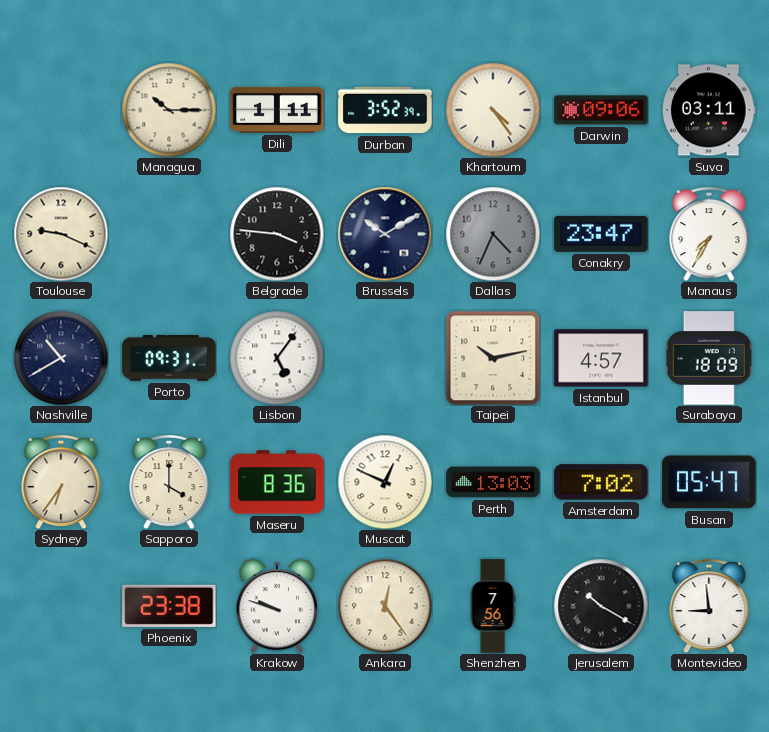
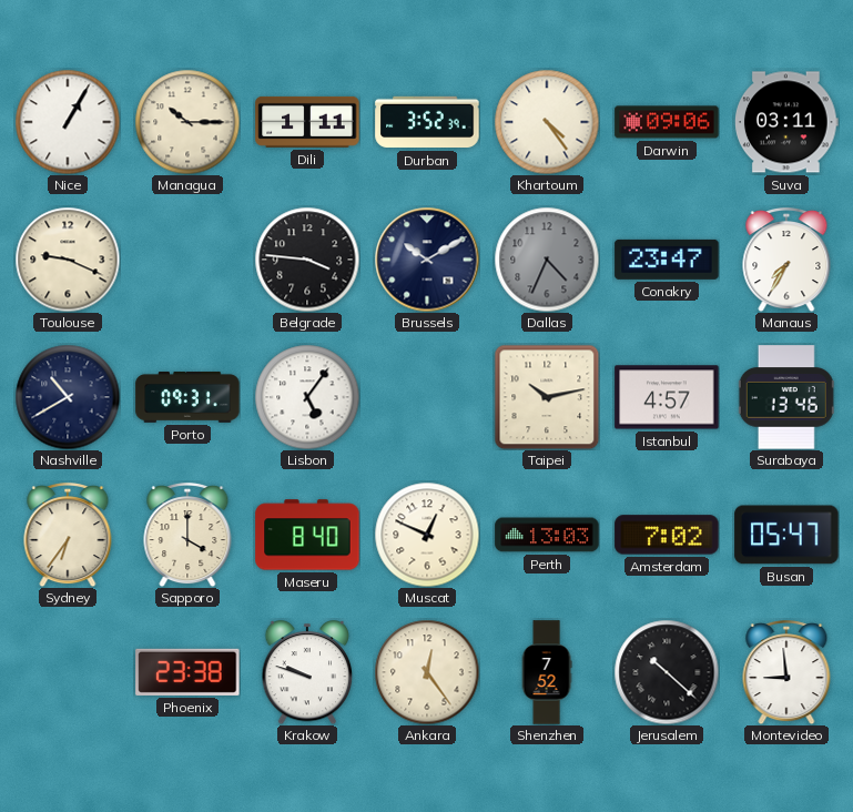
Nice: none -> 1:05 (68, 122)
Surabaya: 18:09 -> 13:46 (786, 397)
Maseru: 8:36 -> 8:40 (307, 535)
Shenzhen: 7:56 -> 7:52 (547, 672)
Jerusalem: 10:20 -> 10:22 (667, 672)
